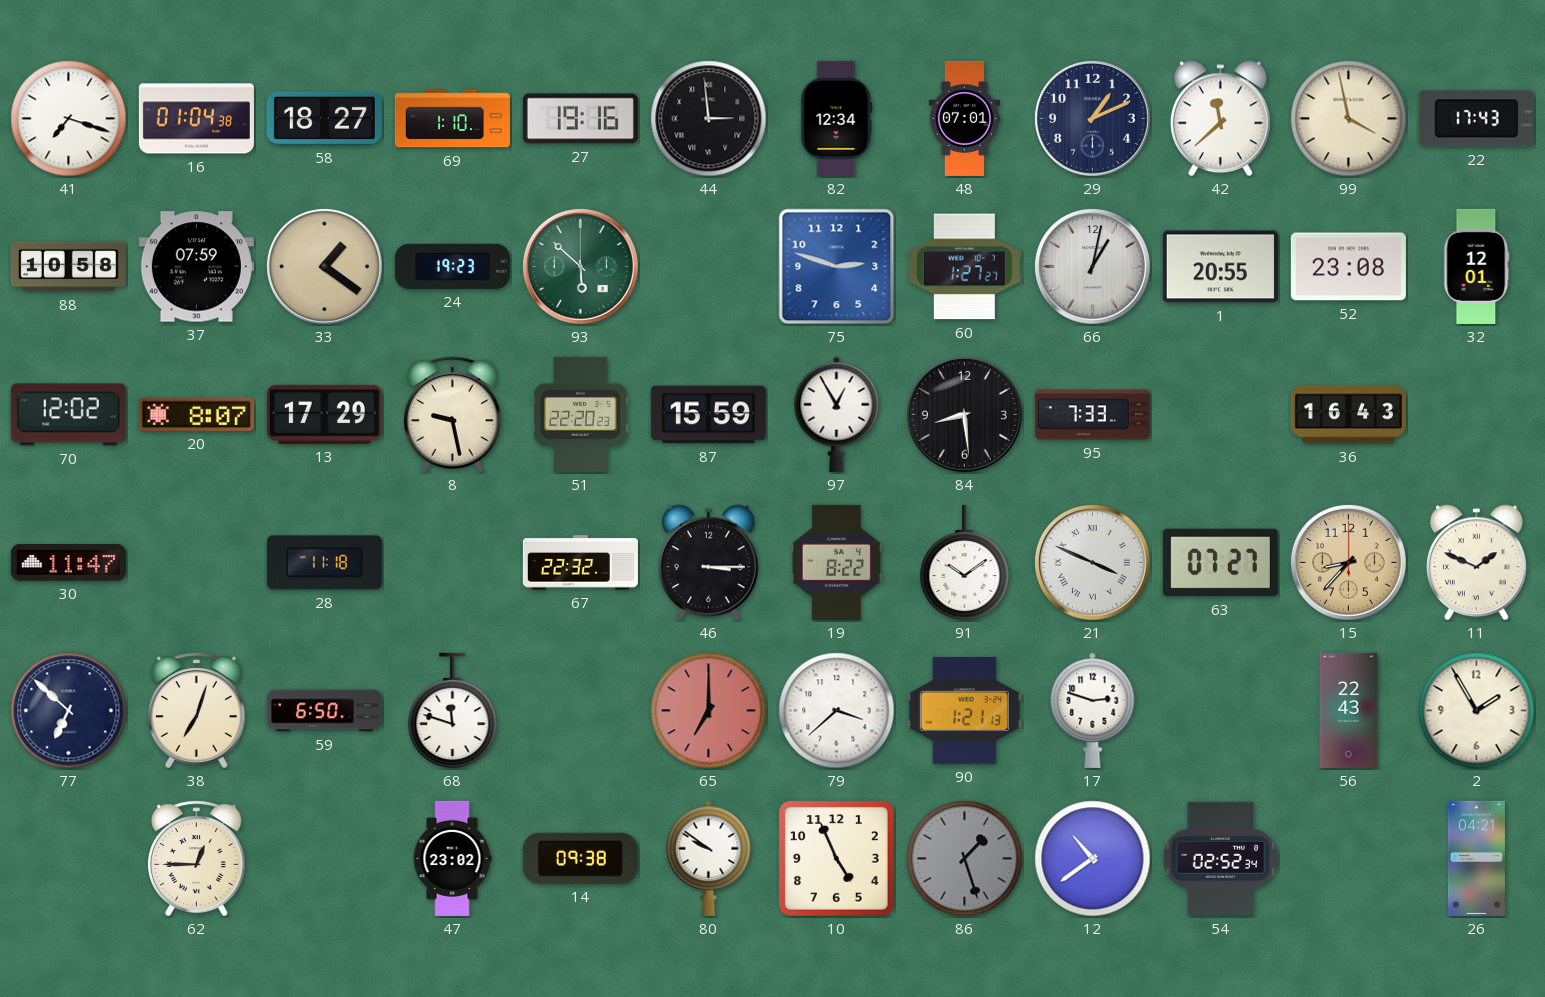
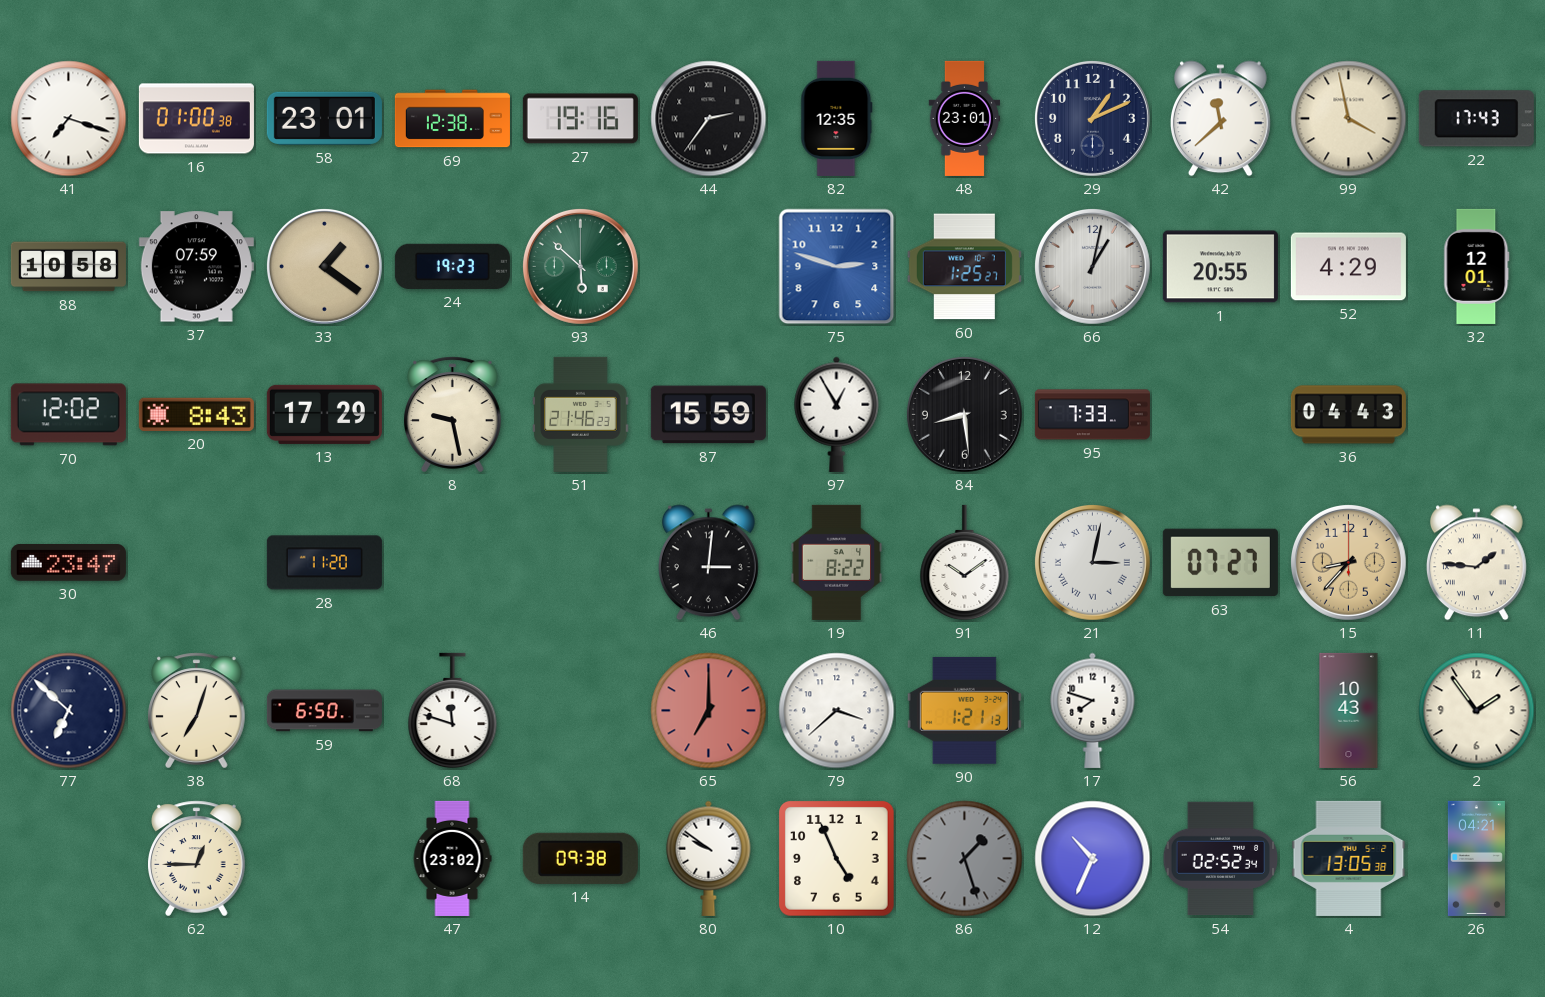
16: 01:04 -> 01:00 (196, 119)
58: 18:27 -> 23:01 (324, 118)
69: 1:10 -> 12:38 (452, 119)
44: 2:59 -> 2:36 (709, 119)
82: 12:34 -> 12:35 (837, 118)
48: 07:01 -> 23:01 (965, 118)
60: 1:27 -> 1:25 (964, 267)
52: 23:08 -> 4:29 (1348, 267)
20: 8:07 -> 8:43 (196, 414)
51: 22:20 -> 21:46 (581, 414)
36: 16:43 -> 04:43 (1348, 415)
30: 11:47 -> 23:47 (68, 563)
28: 11:18 -> 11:20 (324, 563)
67: 22:32 -> none (580, 563)
46: 3:15 -> 3:01 (708, 563)
21: 3:49 -> 3:02 (1092, 562)
11: 1:49 -> 1:46 (1476, 563)
17: 2:48 -> 7:48 (1093, 710)
56: 22:43 -> 10:43 (1349, 710)
2: 1:55 -> 1:54 (1477, 711)
12: 10:39 -> 10:34 (1093, 859)
4: none -> 13:05 (1349, 858)
